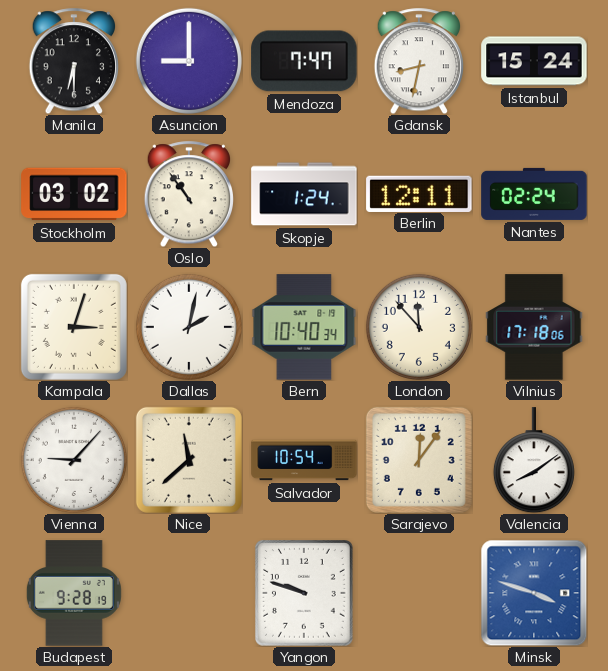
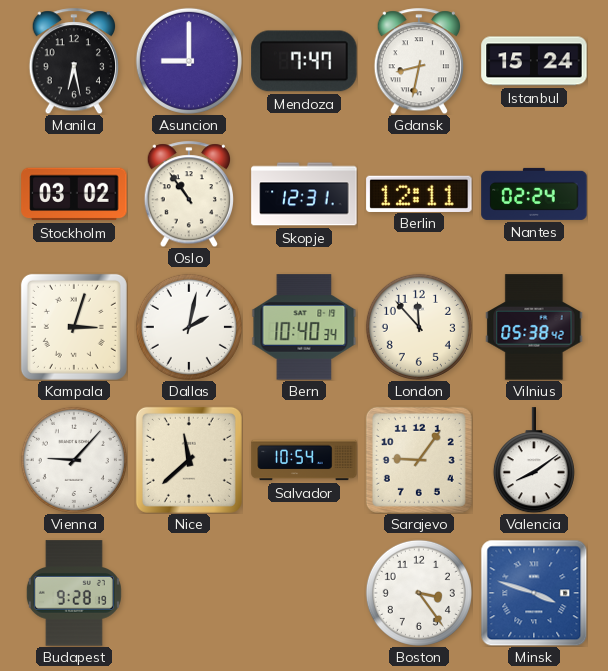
Manila: 6:30 -> 6:28 (73, 61)
Skopje: 1:24 -> 12:31 (304, 194)
Vilnius: 17:18 -> 05:38 (534, 327)
Sarajevo: 12:06 -> 9:06 (419, 460)
Yangon: 9:48 -> none (304, 593)
Boston: none -> 3:24 (419, 593)
